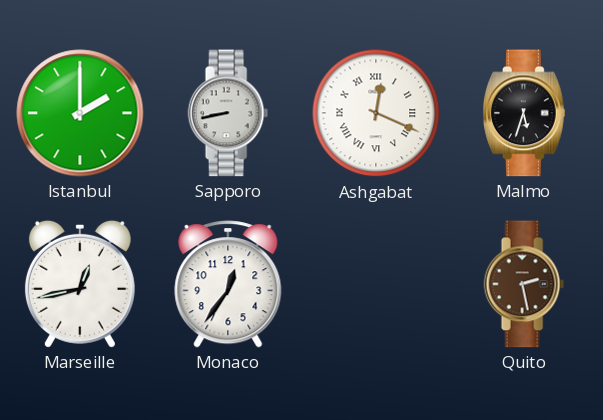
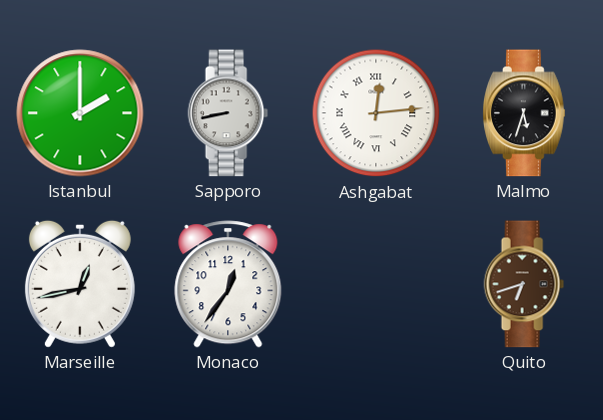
Ashgabat: 12:19 -> 12:14 (376, 113)
Quito: 2:28 -> 6:42 (524, 284)
